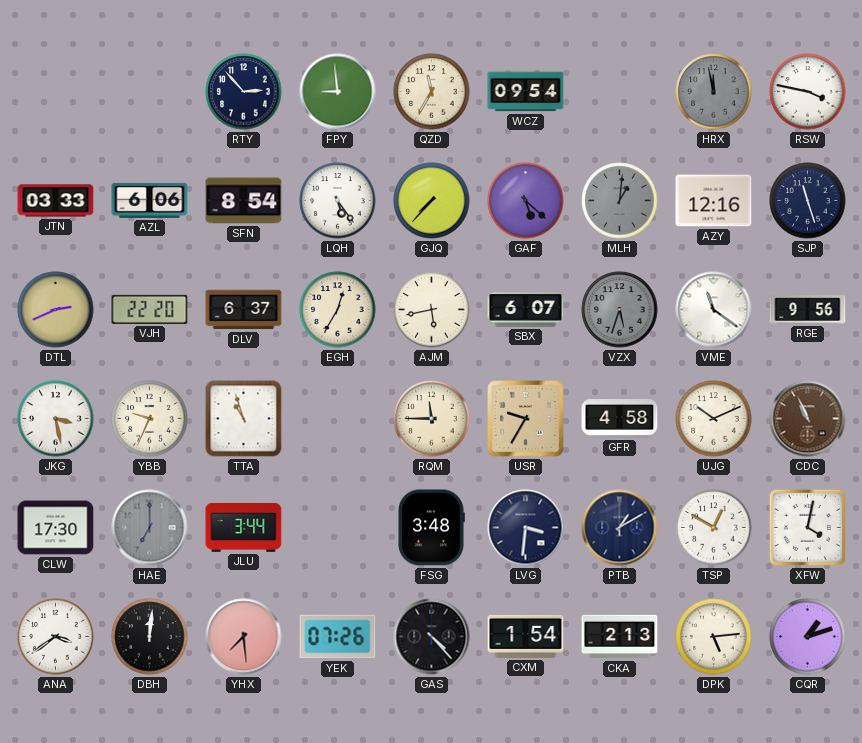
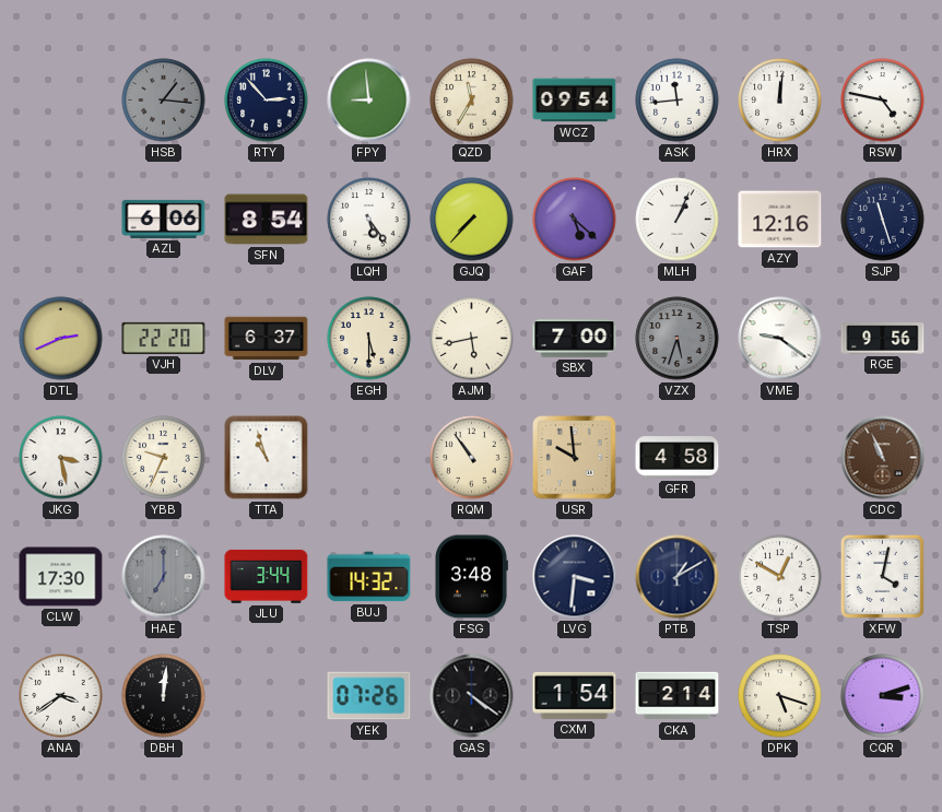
HSB: none -> 1:16 (164, 101)
ASK: none -> 11:44 (678, 101)
HRX: 11:58 -> 12:01 (780, 101)
HRX dial: grey -> white (780, 101)
RSW: 3:47 -> 4:47 (883, 101)
JTN: 03:33 -> none (56, 201)
MLH: 1:01 -> 1:04 (678, 220)
MLH dial: grey -> white (678, 220)
EGH: 12:35 -> 5:30 (369, 339)
SBX: 6:07 -> 7:00 (575, 339)
VME: 11:21 -> 9:21 (780, 339)
RQM: 11:45 -> 10:54 (472, 458)
USR: 9:35 -> 9:59 (575, 458)
UJG: 10:11 -> none (714, 419)
BUJ: none -> 14:32 (369, 577)
YHX: 7:29 -> none (244, 637)
GAS: 4:23 -> 4:21 (472, 696)
CKA: 2:13 -> 2:14 (678, 696)
DPK: 5:14 -> 5:18 (780, 696)
CQR: 1:12 -> 3:12 (883, 696)
